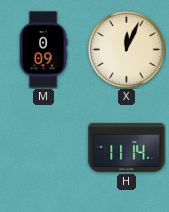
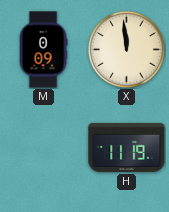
X: 12:04 -> 11:59 (126, 49)
H: 11:14 -> 11:19 (127, 147)
